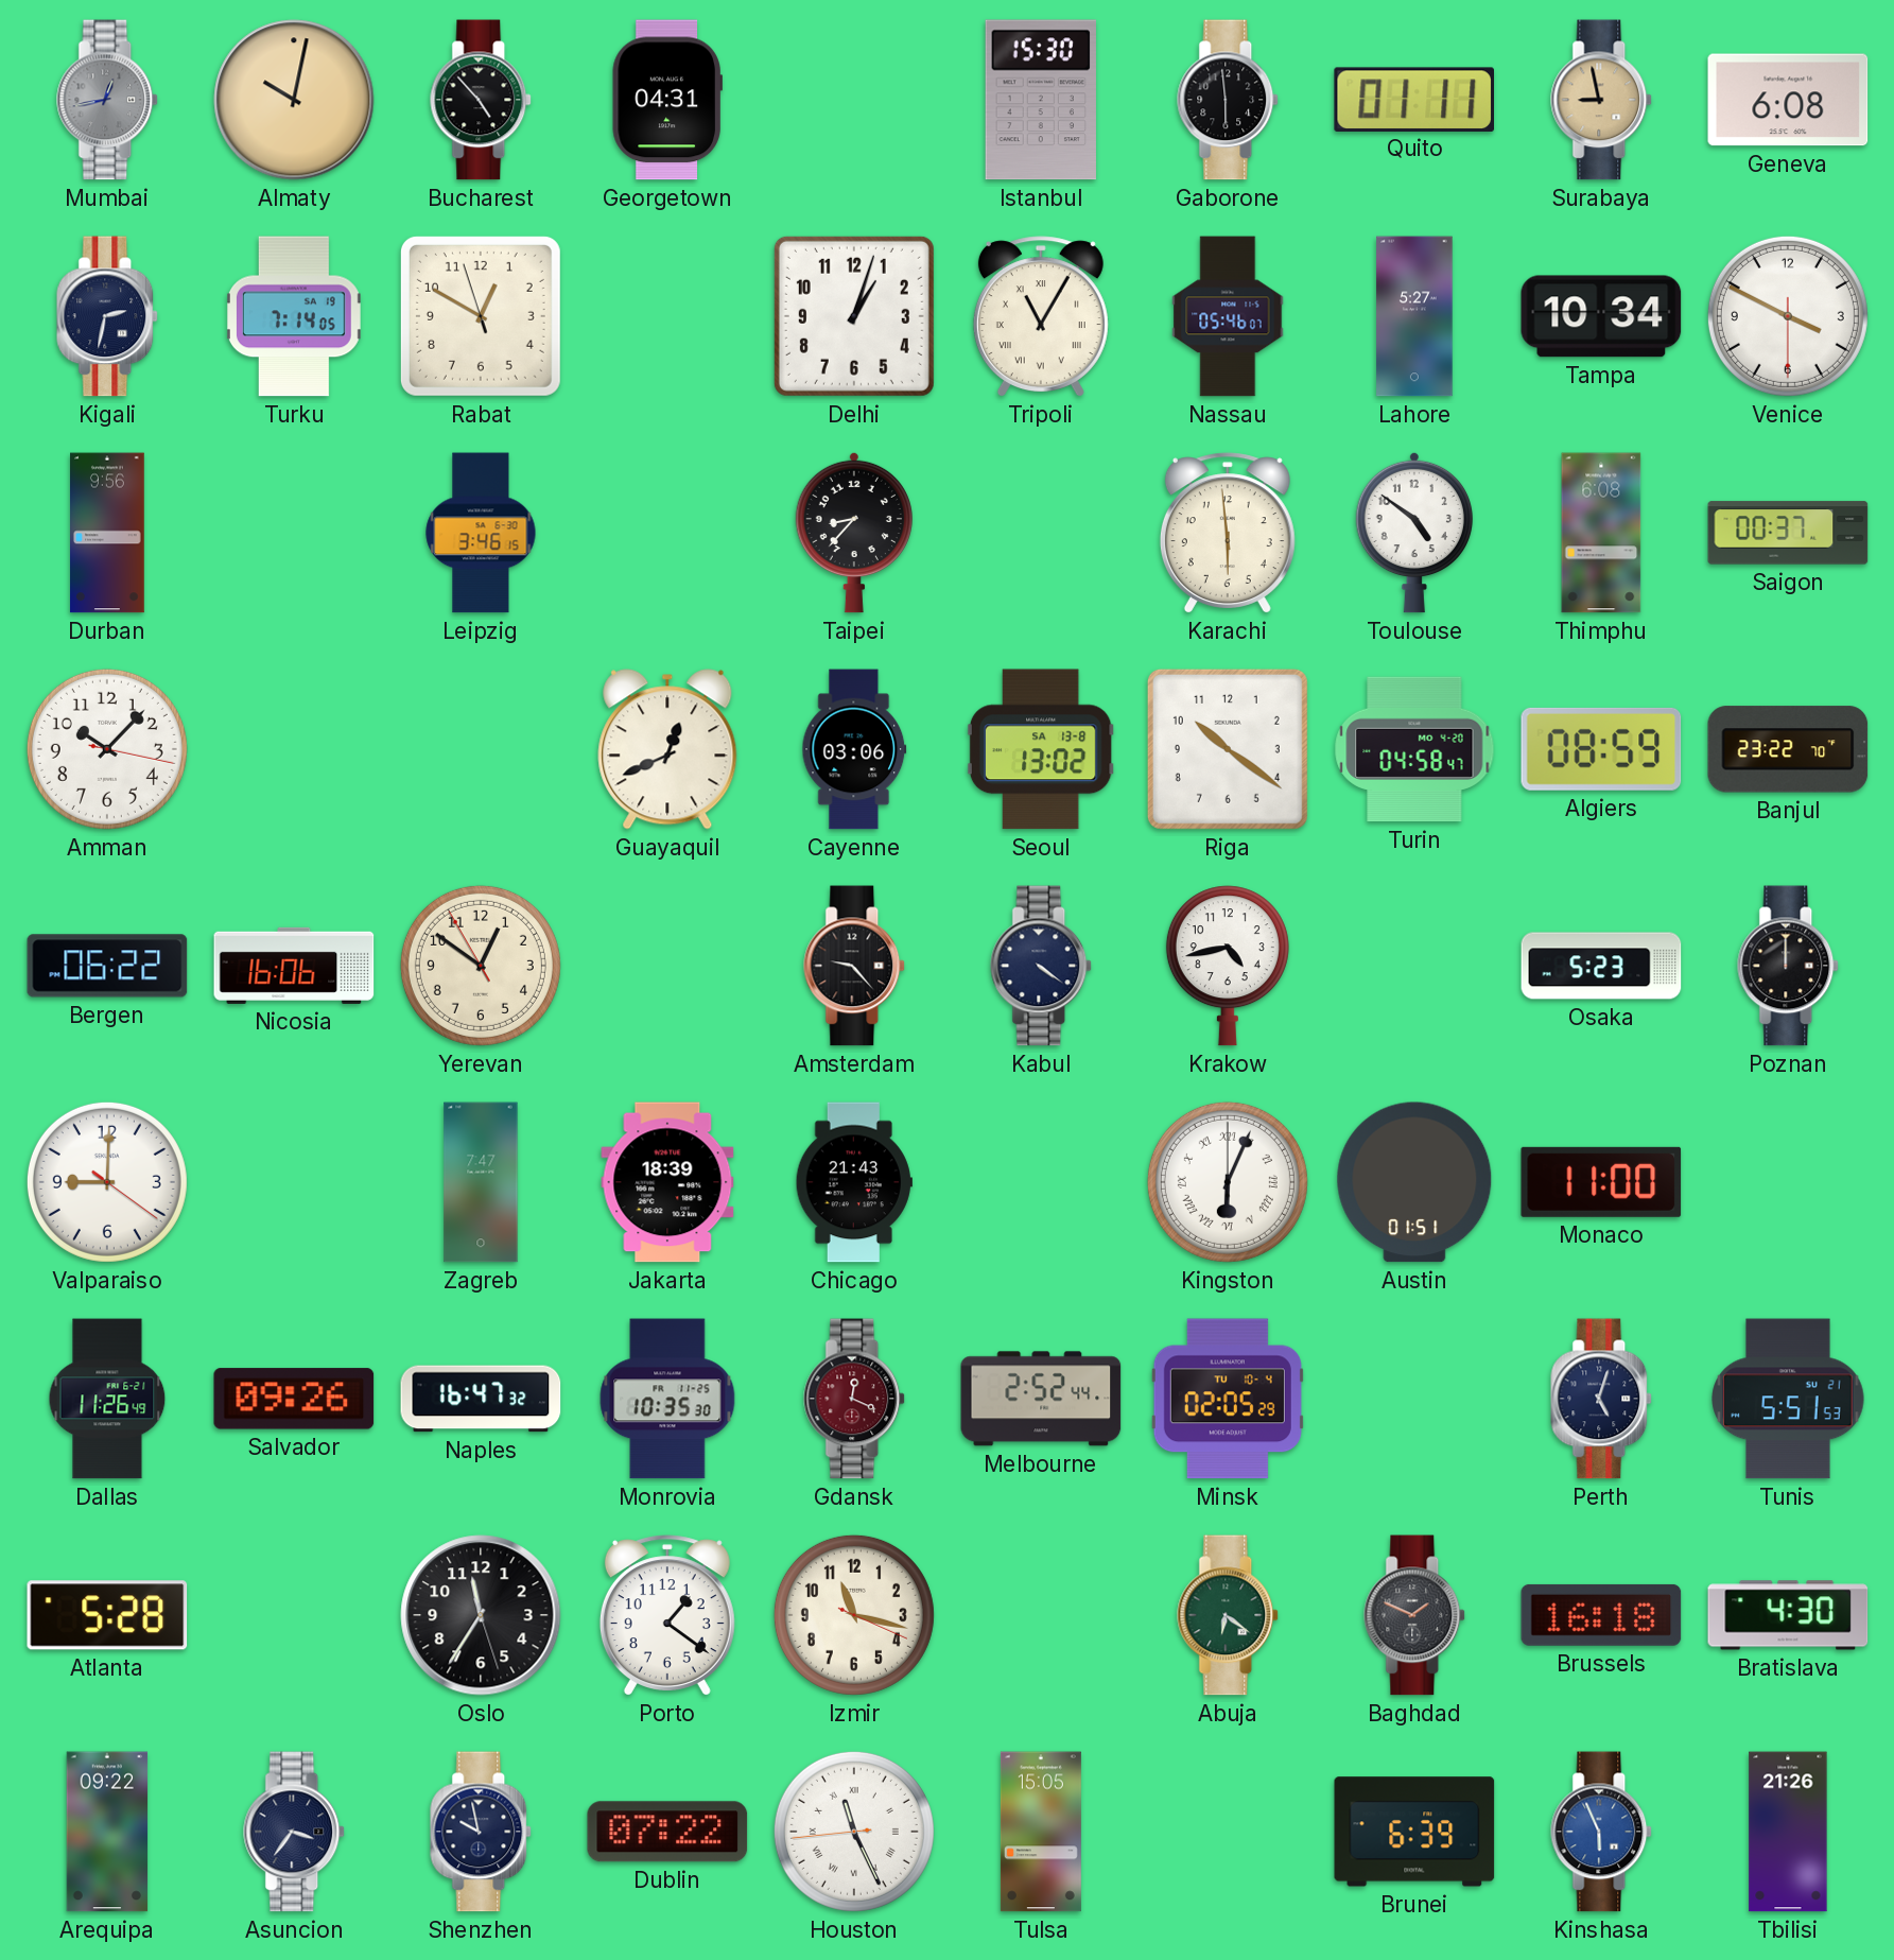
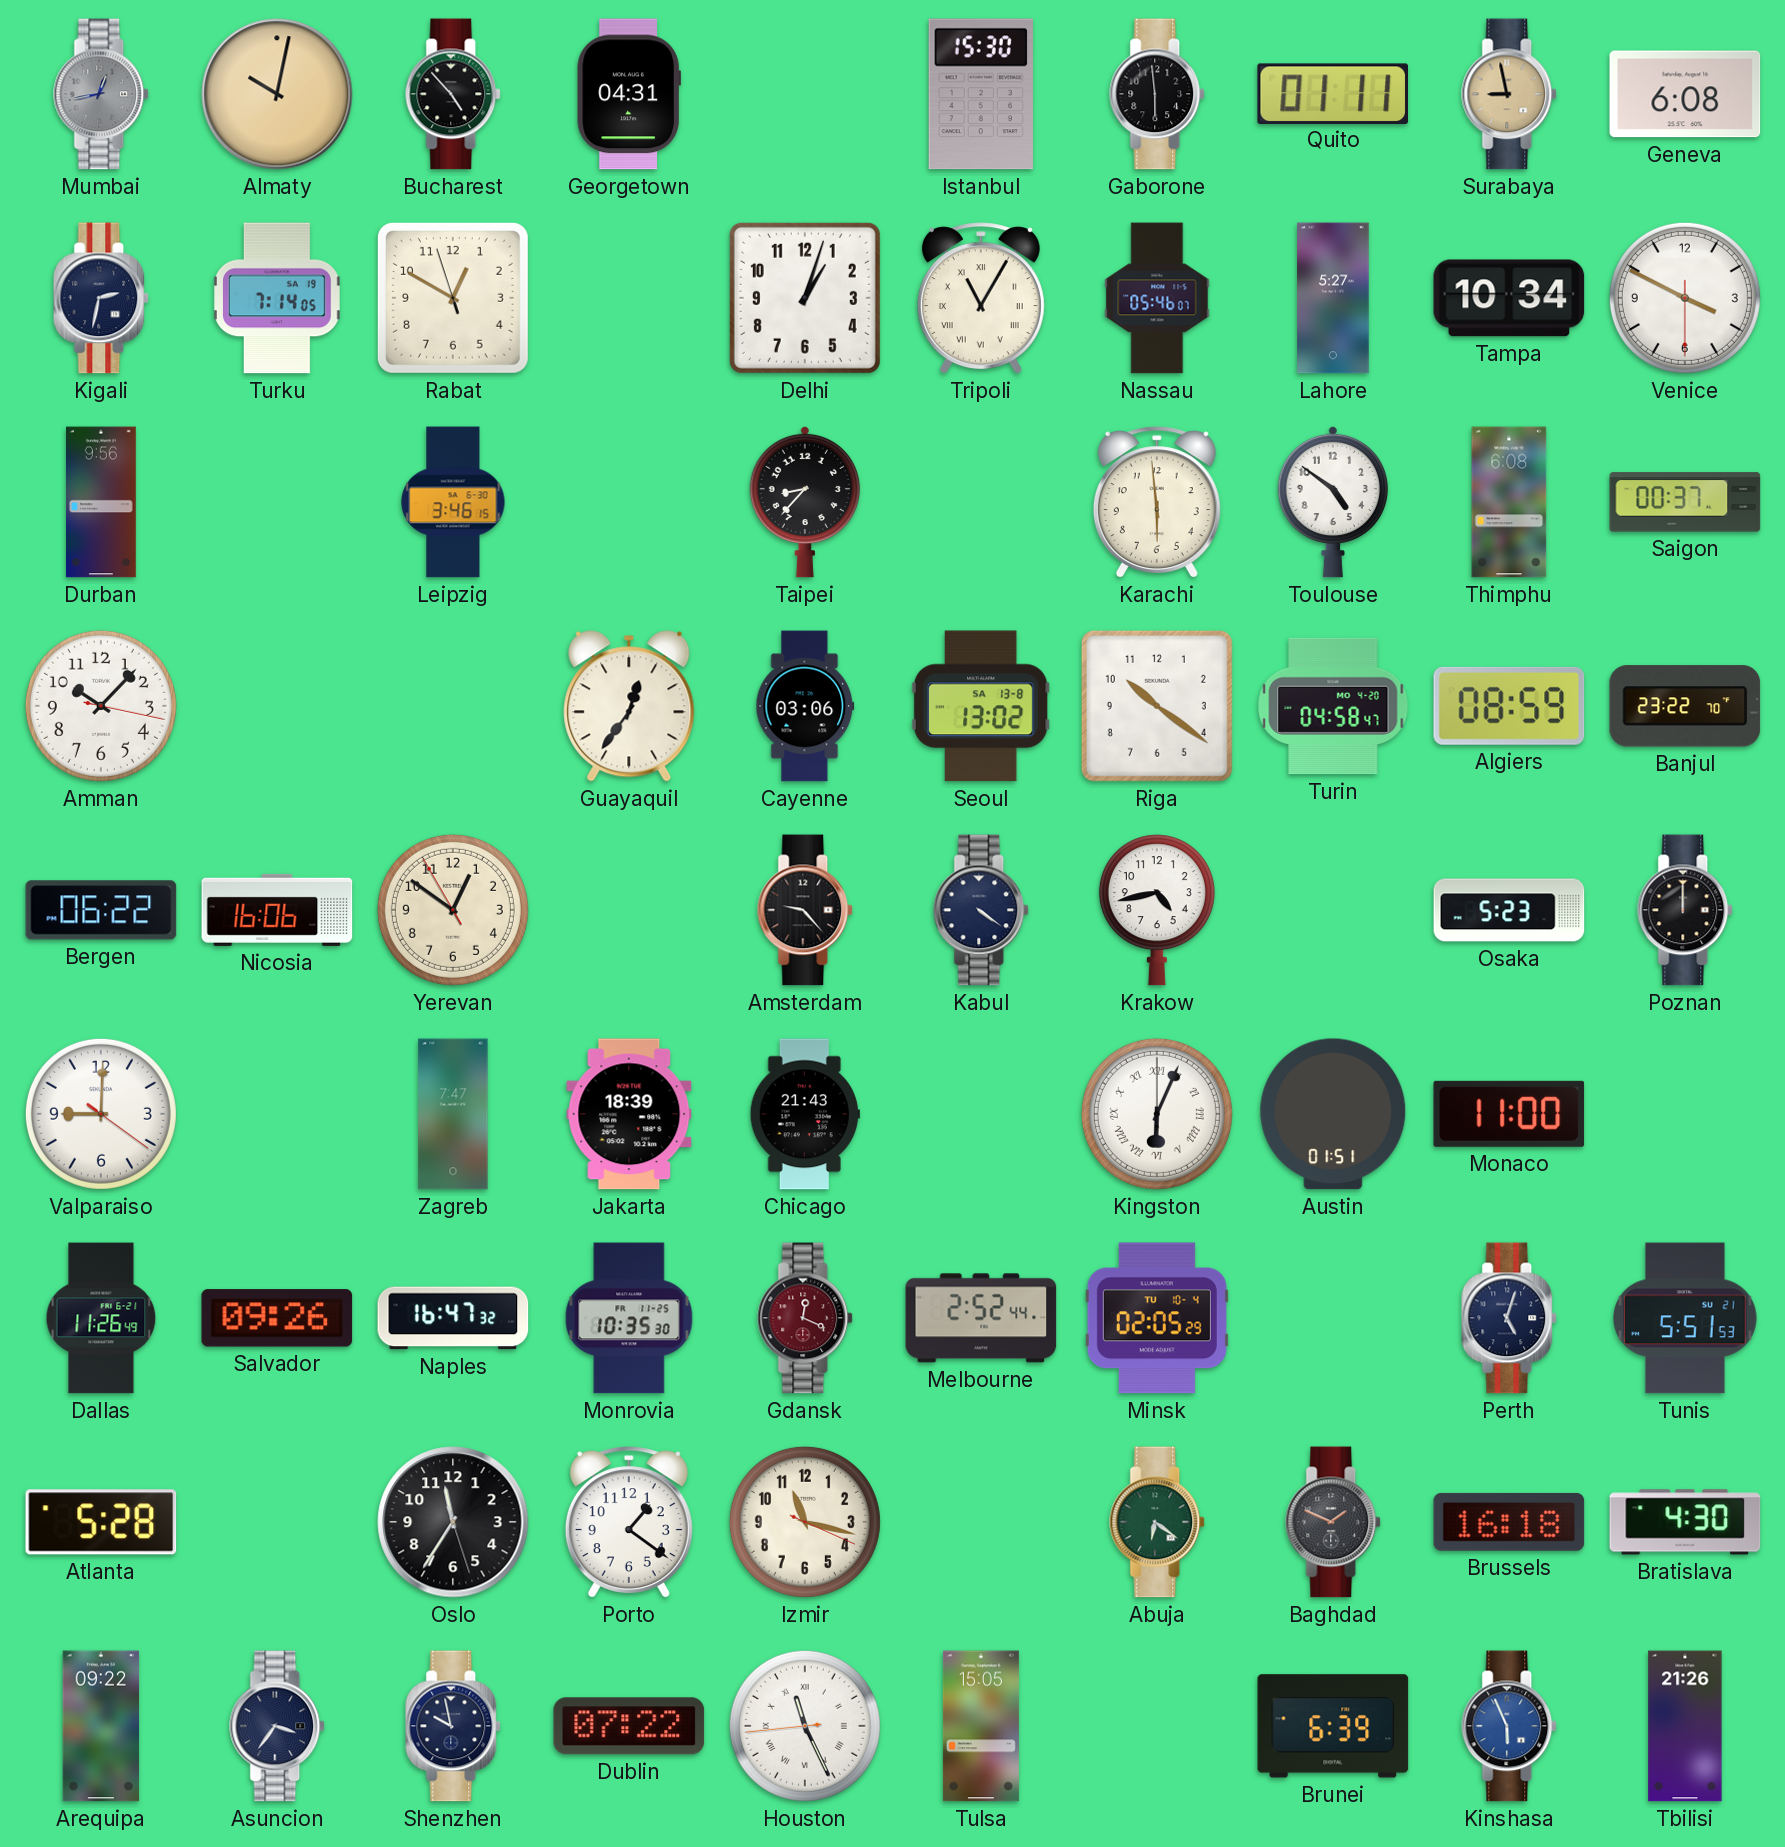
Guayaquil: 12:41 -> 12:36 (629, 706)
